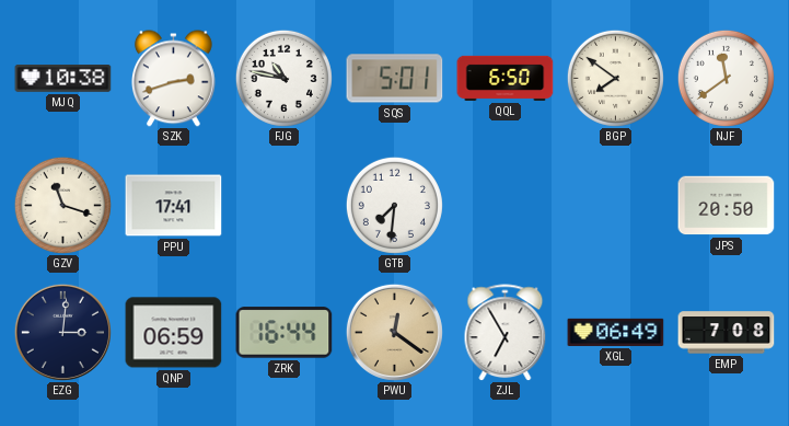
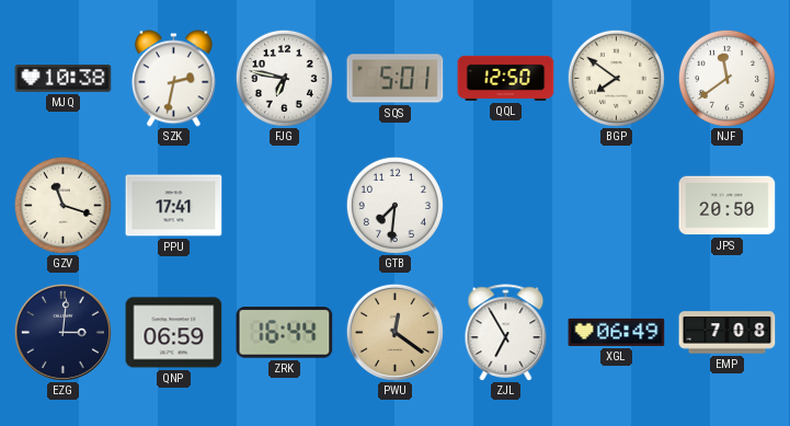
SZK: 2:42 -> 2:32 (173, 79)
FJG: 10:47 -> 6:47 (284, 78)
QQL: 6:50 -> 12:50 (506, 78)
